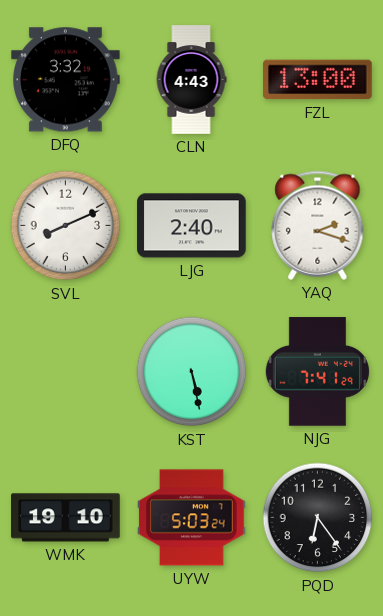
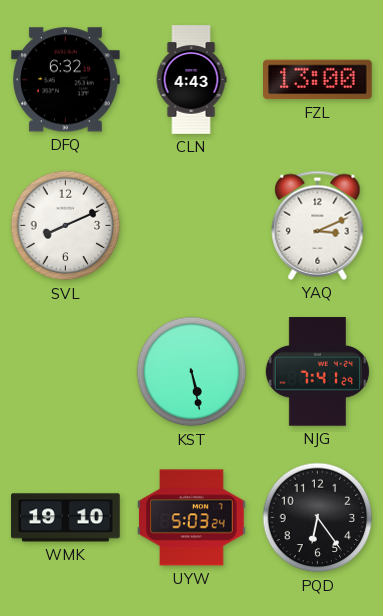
DFQ: 3:32 -> 6:32 (66, 80)
LJG: 2:40 -> none (192, 226)
YAQ: 2:18 -> 3:11 (318, 225)
